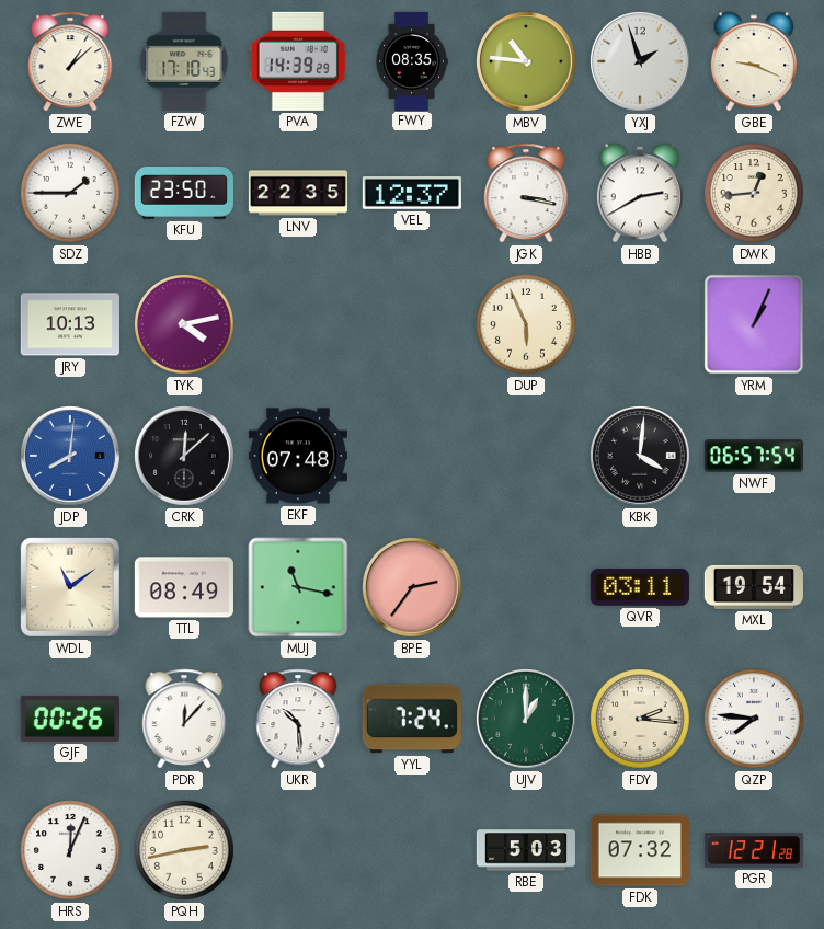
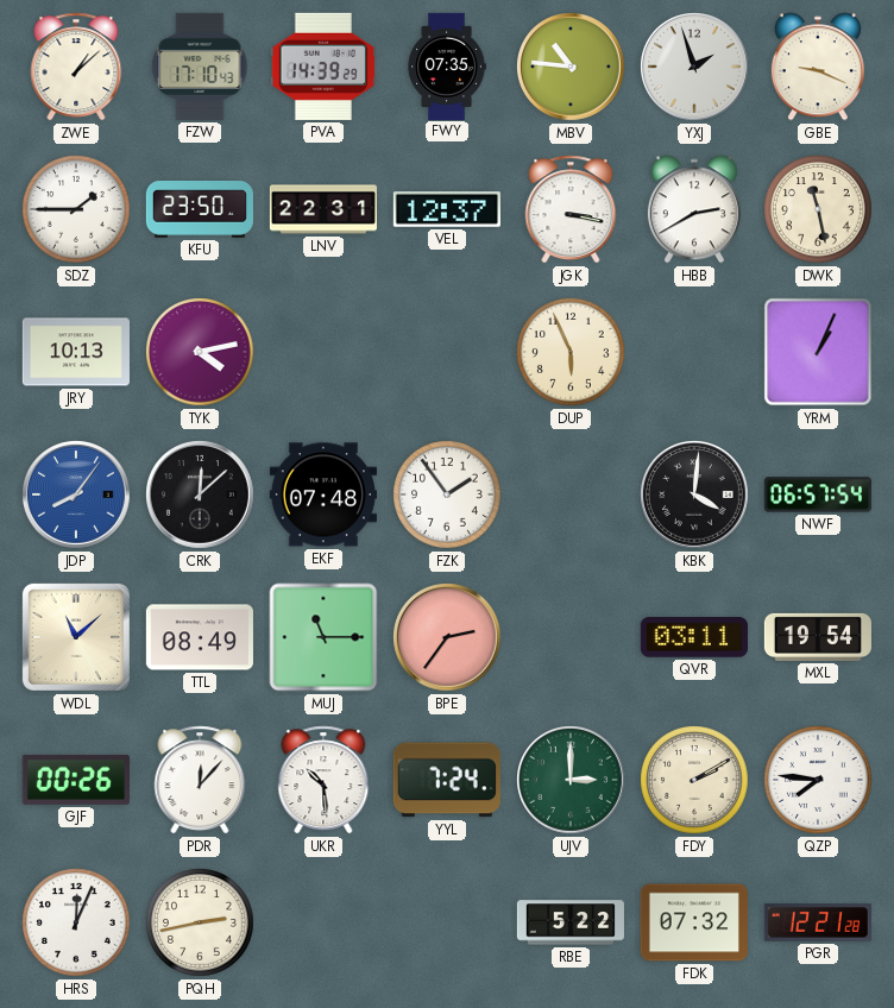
FWY: 08:35 -> 07:35 (447, 65)
LNV: 22:35 -> 22:31 (322, 209)
DWK: 12:44 -> 11:28 (818, 209)
JDP: 8:01 -> 8:06 (77, 496)
FZK: none -> 1:54 (447, 494)
WDL: 11:09 -> 11:08 (76, 637)
MUJ: 11:17 -> 11:15 (323, 637)
UJV: 1:00 -> 3:00 (572, 781)
FDY: 2:16 -> 2:10 (694, 780)
RBE: 5:03 -> 5:22 (571, 922)
